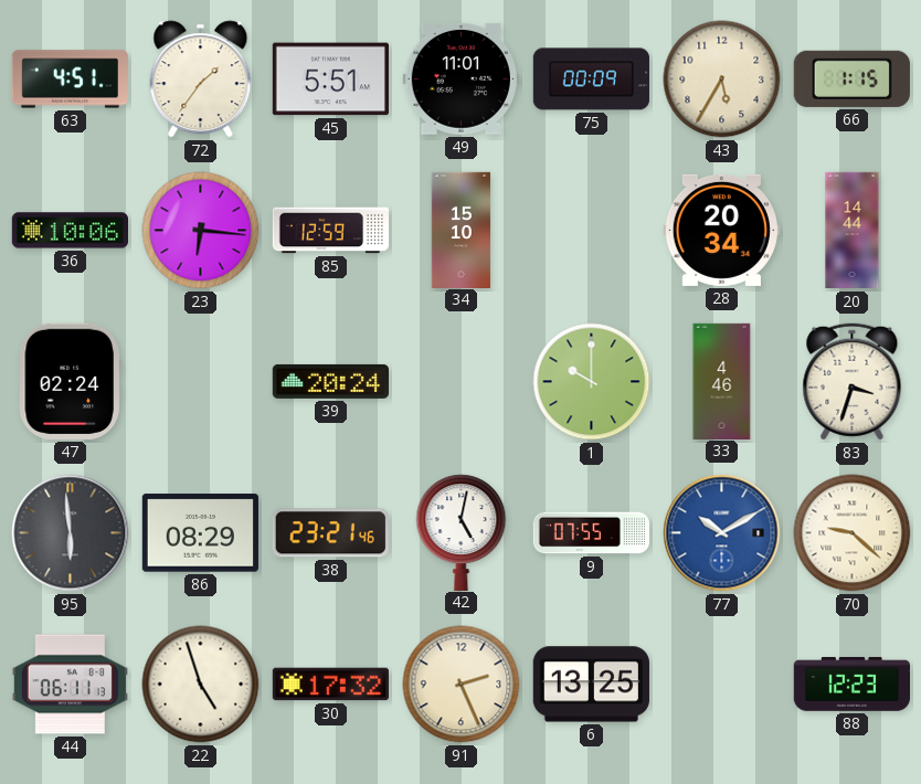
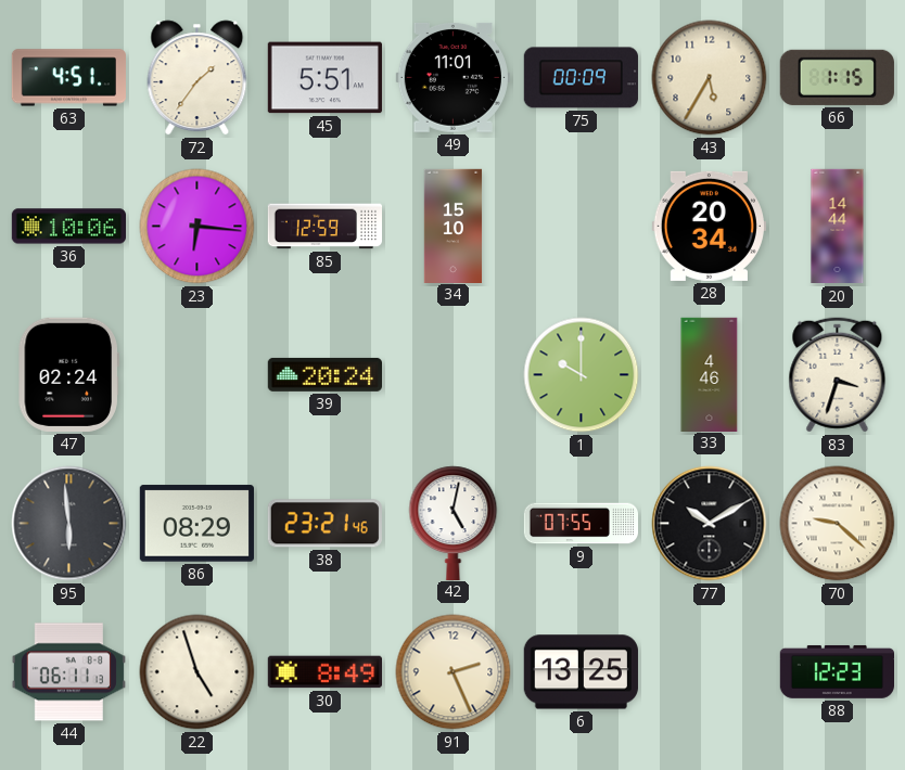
77 dial: blue -> black (710, 524)
30: 17:32 -> 8:49 (324, 672)
